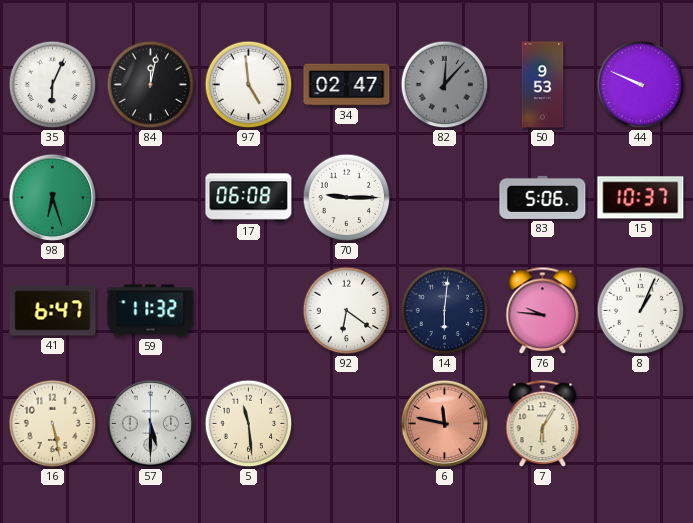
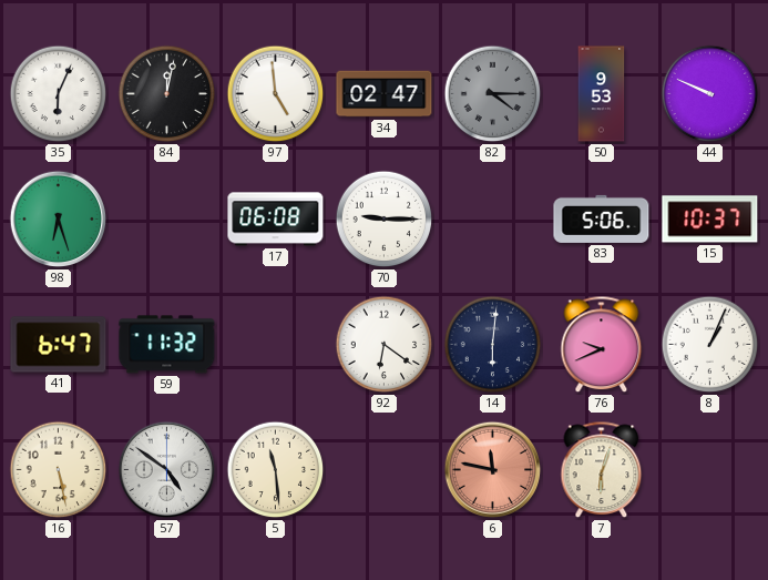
82: 12:07 -> 4:15 (493, 94)
76: 9:46 -> 9:41 (602, 345)
57: 5:30 -> 4:51 (167, 470)
7: 6:05 -> 6:03 (602, 470)
